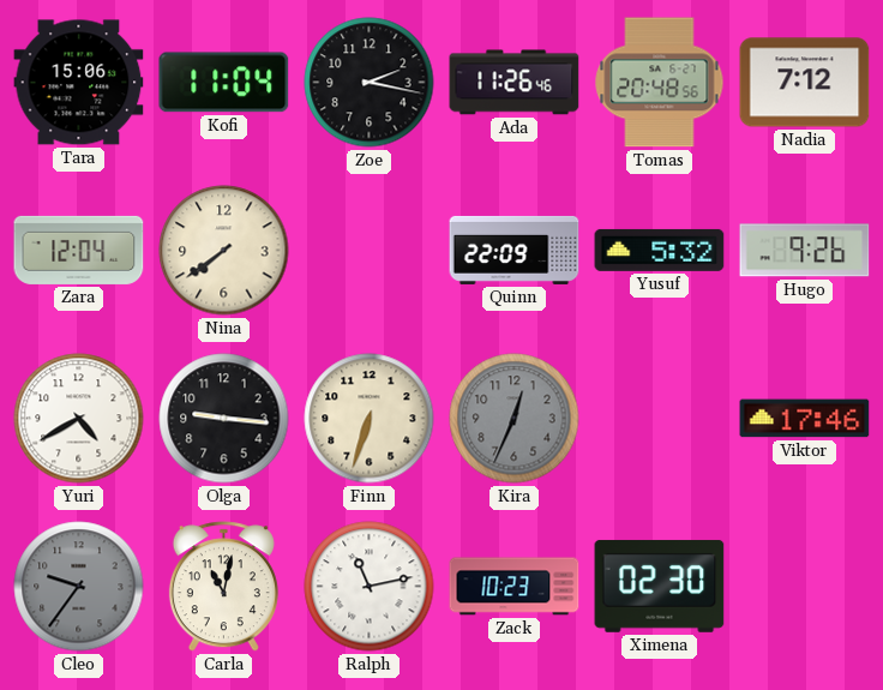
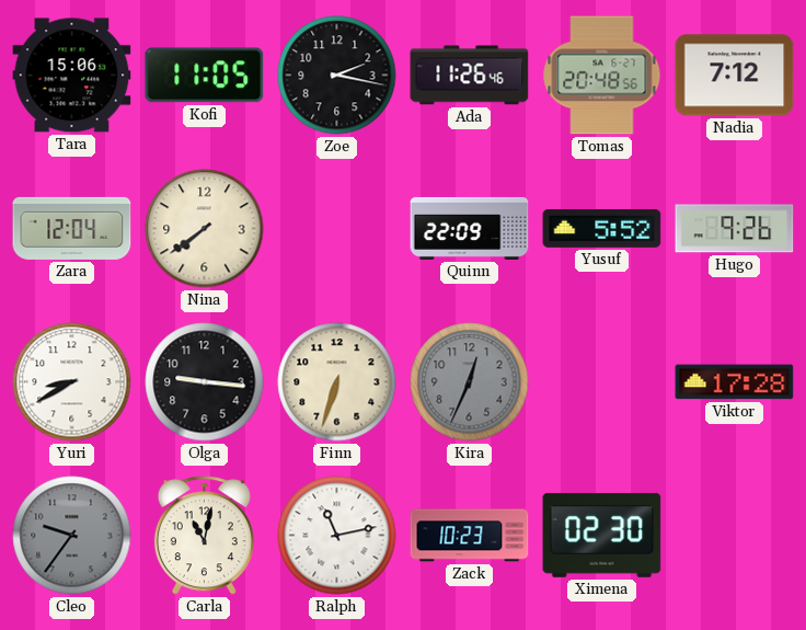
Kofi: 11:04 -> 11:05 (205, 76)
Yusuf: 5:32 -> 5:52 (602, 228)
Yuri: 4:40 -> 8:40 (72, 382)
Viktor: 17:46 -> 17:28 (735, 382)
